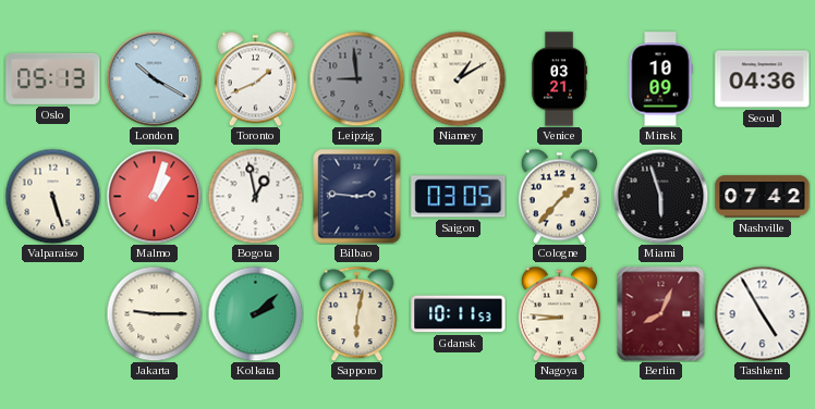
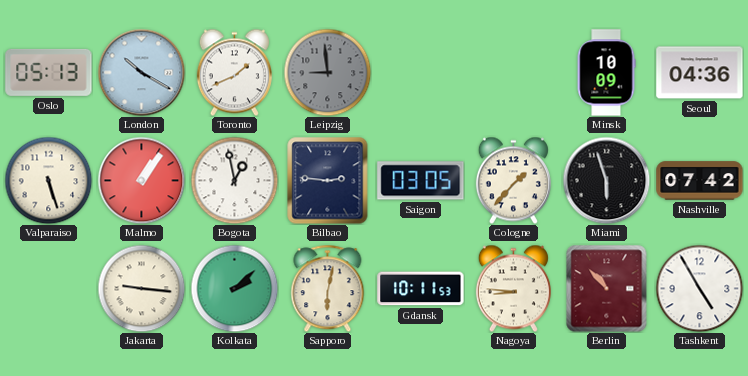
Niamey: 1:10 -> none (458, 78)
Venice: 03:21 -> none (559, 79)
Malmo: 1:03 -> 1:06 (141, 180)
Jakarta: 9:15 -> 9:16 (141, 288)
Berlin: 8:04 -> 10:53 (607, 288)
